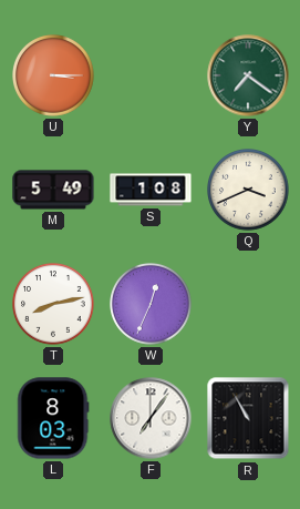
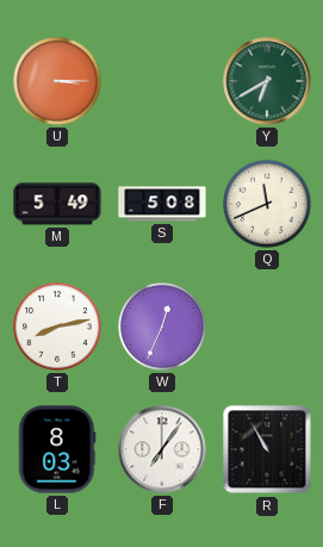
Y: 7:21 -> 6:40 (267, 81)
S: 1:08 -> 5:08 (162, 204)
Q: 3:41 -> 11:41 (268, 205)
